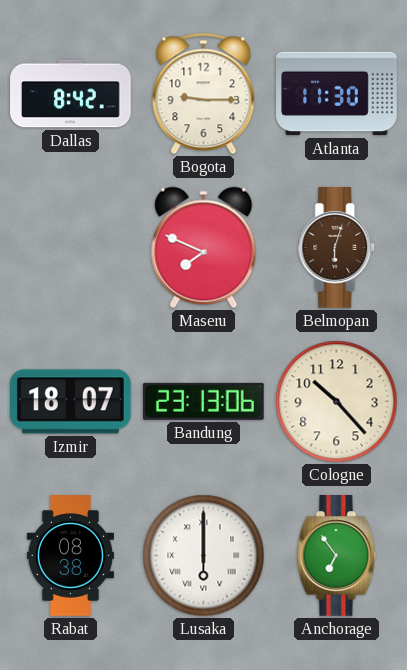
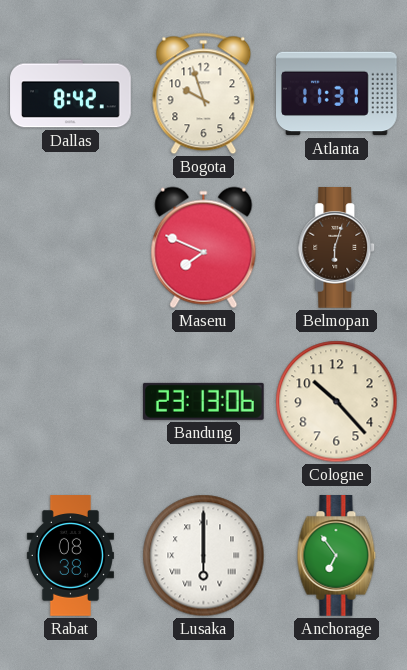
Bogota: 9:15 -> 9:57 (204, 94)
Atlanta: 11:30 -> 11:31 (337, 94)
Izmir: 18:07 -> none (71, 402)
